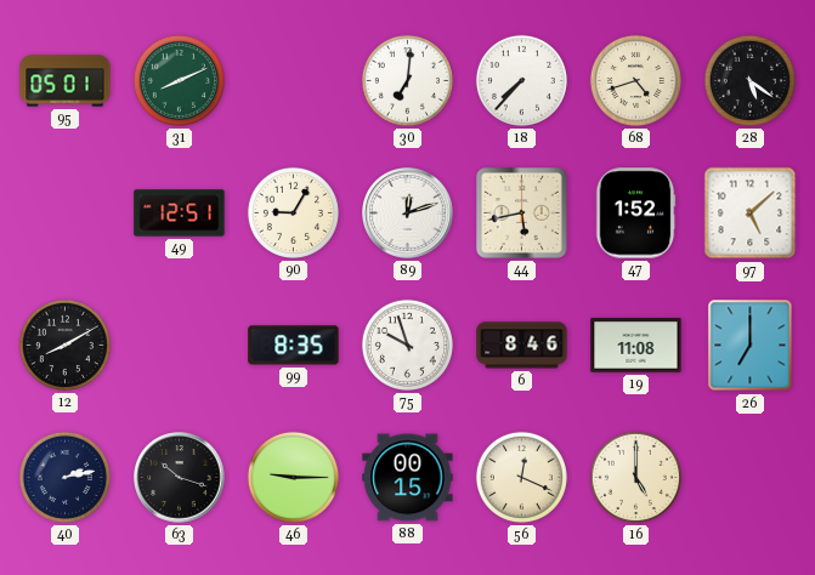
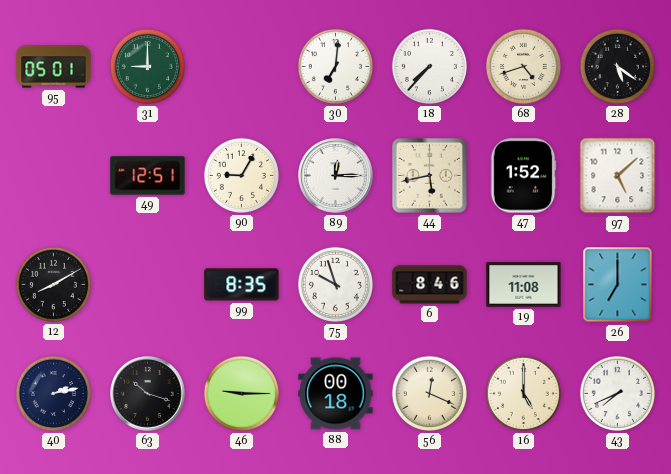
31: 8:11 -> 9:00 (147, 66)
89: 12:12 -> 12:15 (336, 176)
88: 00:15 -> 00:18 (336, 394)
43: none -> 7:41 (617, 393)
